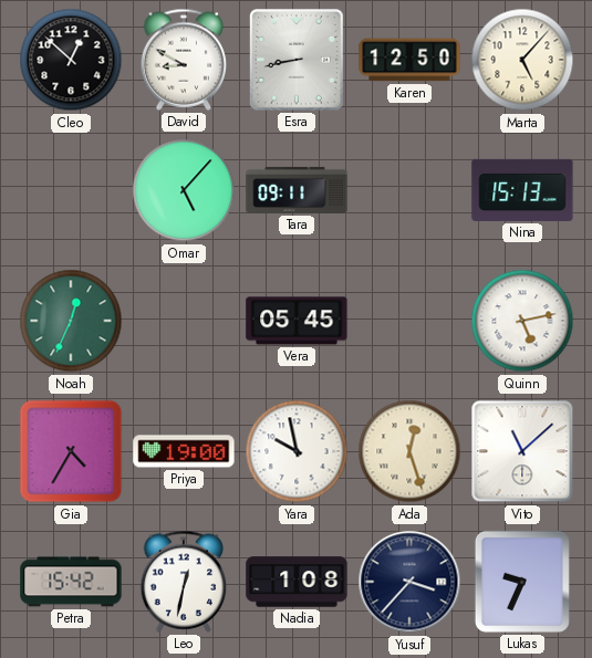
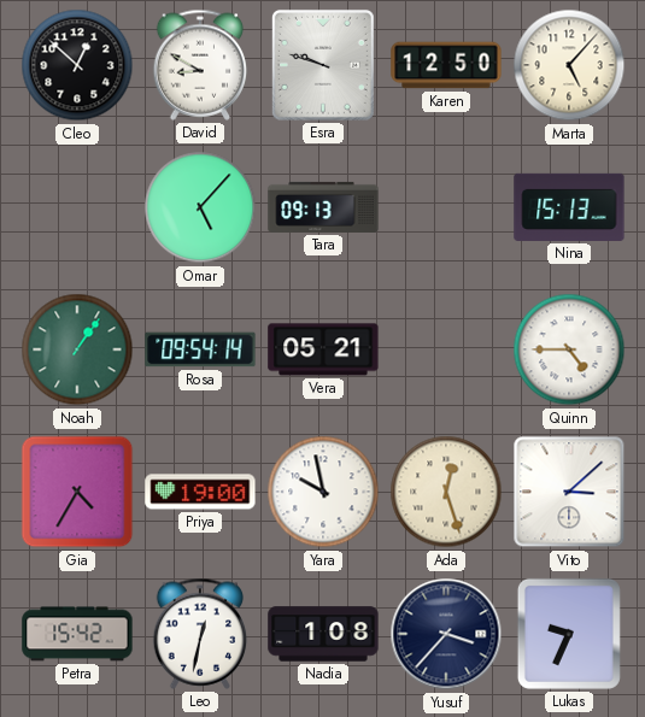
Esra: 8:43 -> 9:48 (323, 65)
Tara: 09:11 -> 09:13 (323, 207)
Noah: 12:34 -> 1:06 (77, 349)
Rosa: none -> 09:54 (200, 349)
Vera: 05:45 -> 05:21 (323, 349)
Quinn: 5:13 -> 4:45 (569, 349)
Vito: 11:08 -> 3:08 (569, 492)
